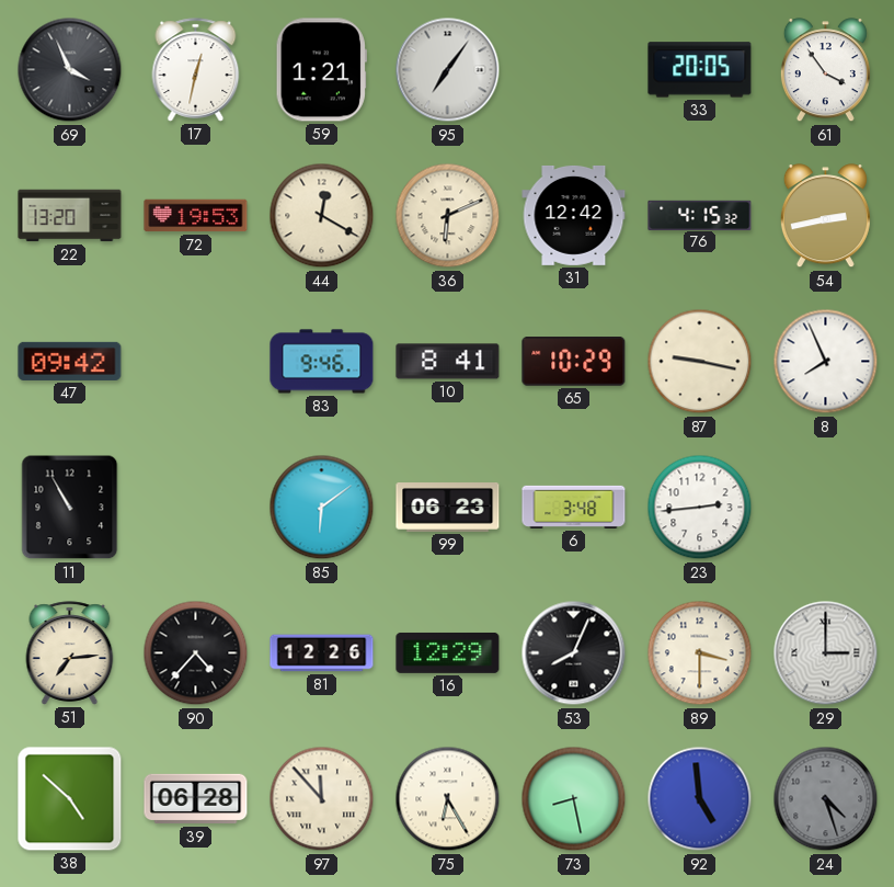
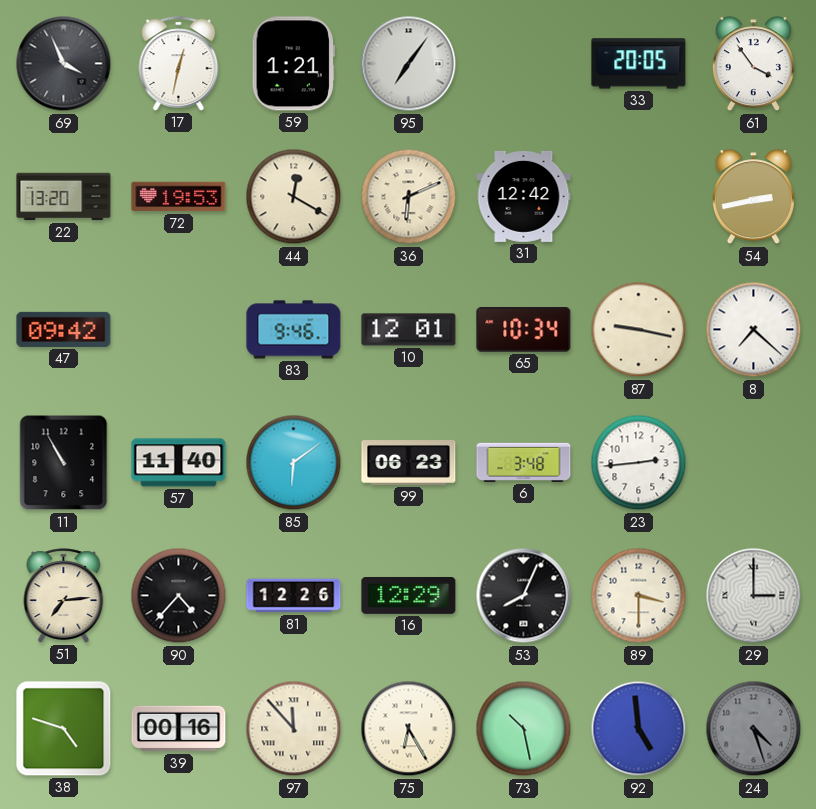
76: 4:15 -> none (700, 215)
10: 8:41 -> 12:01 (409, 330)
65: 10:29 -> 10:34 (524, 330)
8: 7:56 -> 7:22 (754, 330)
57: none -> 11:40 (179, 463)
38: 4:52 -> 4:48 (64, 729)
39: 06:28 -> 00:16 (179, 729)
73: 8:28 -> 10:28 (524, 729)
